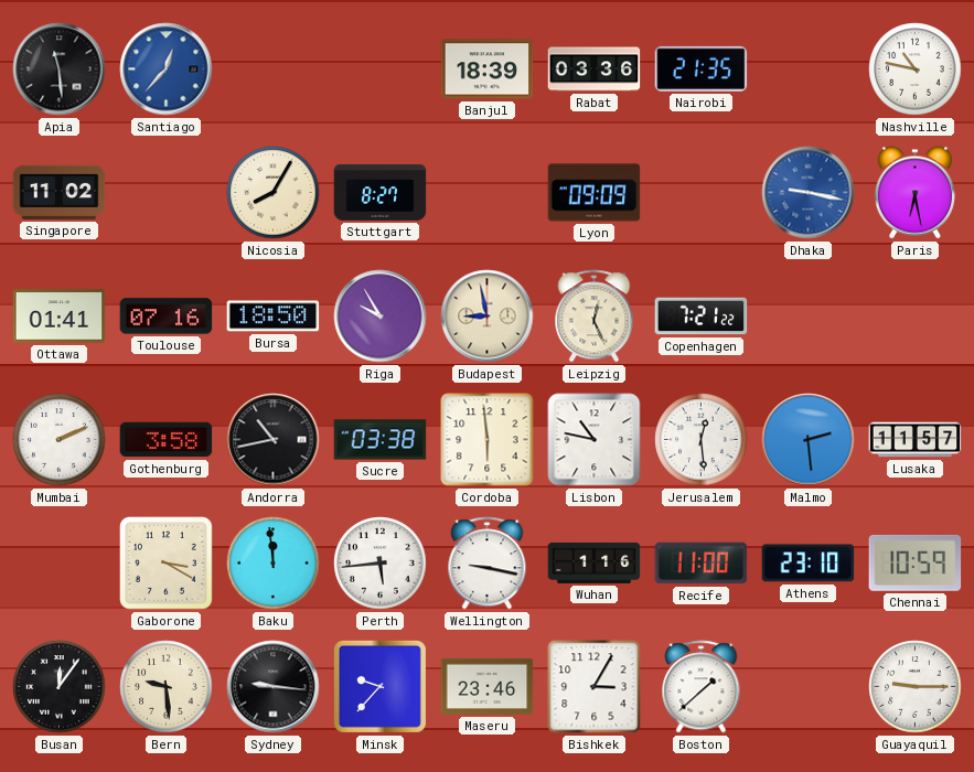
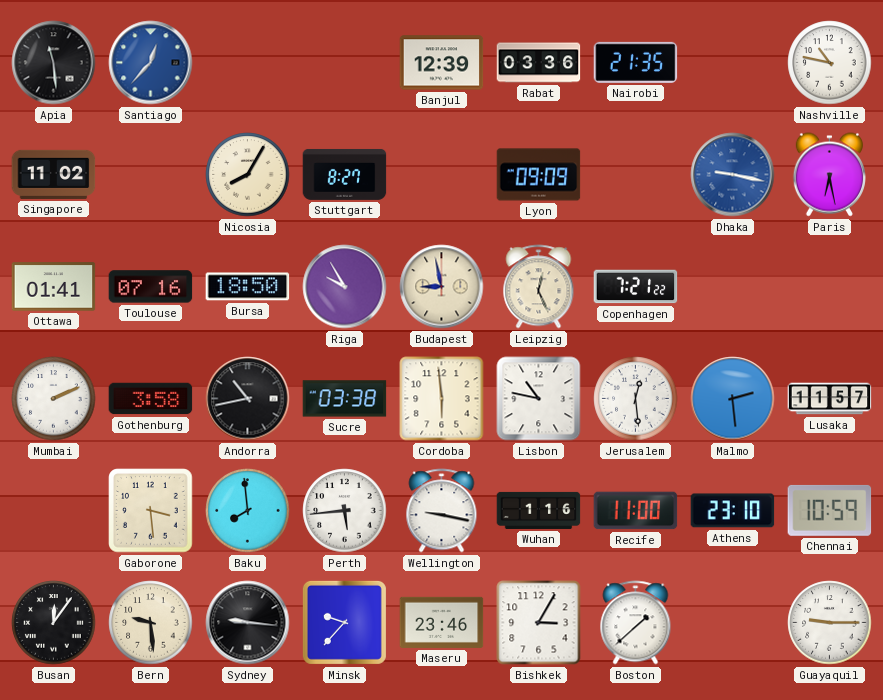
Banjul: 18:39 -> 12:39 (442, 63)
Gaborone: 3:20 -> 3:29 (151, 511)
Baku: 11:59 -> 7:59 (248, 511)
